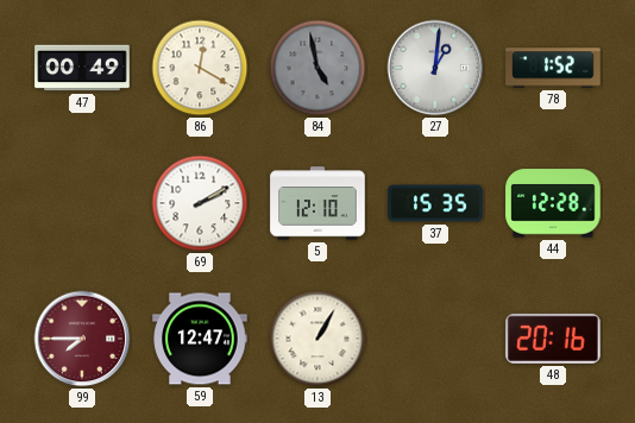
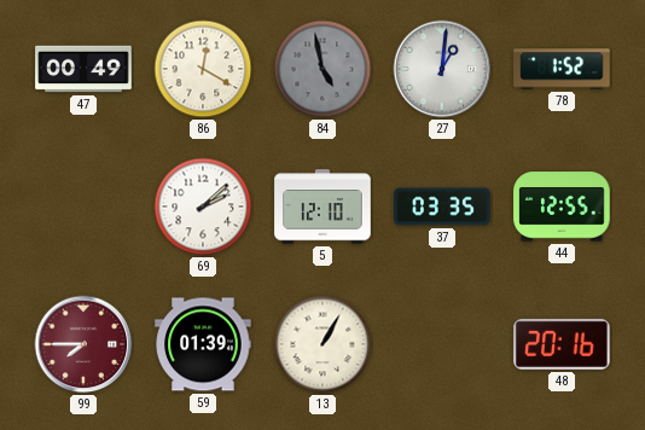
69: 2:10 -> 2:08 (203, 207)
37: 15:35 -> 03:35 (442, 207)
44: 12:28 -> 12:55 (562, 207)
59: 12:47 -> 01:39 (203, 344)
